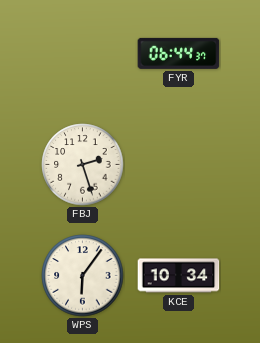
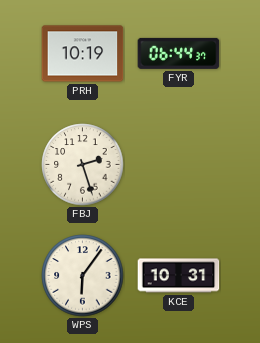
PRH: none -> 10:19 (83, 54)
KCE: 10:34 -> 10:31 (179, 276)
